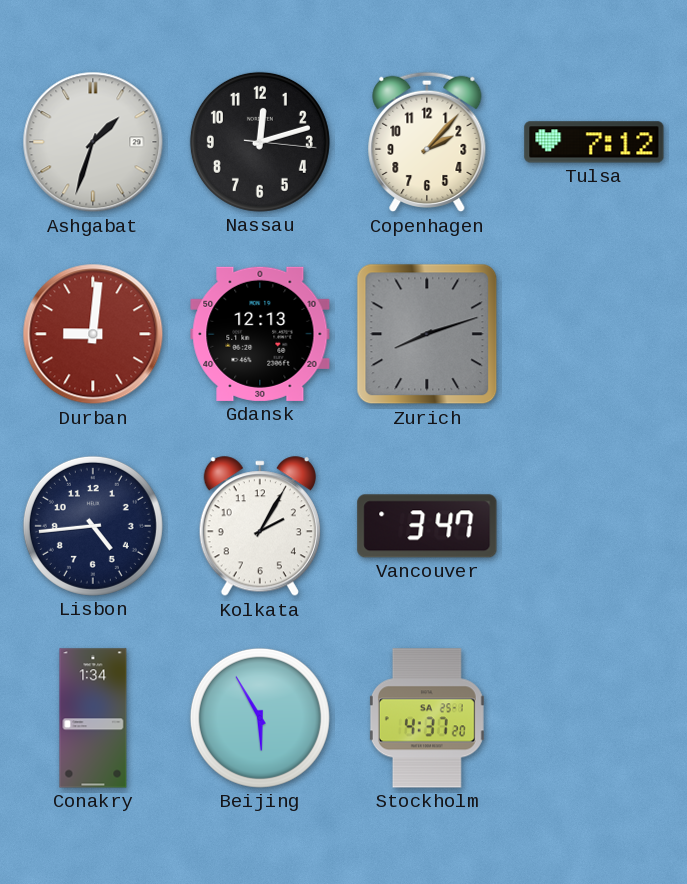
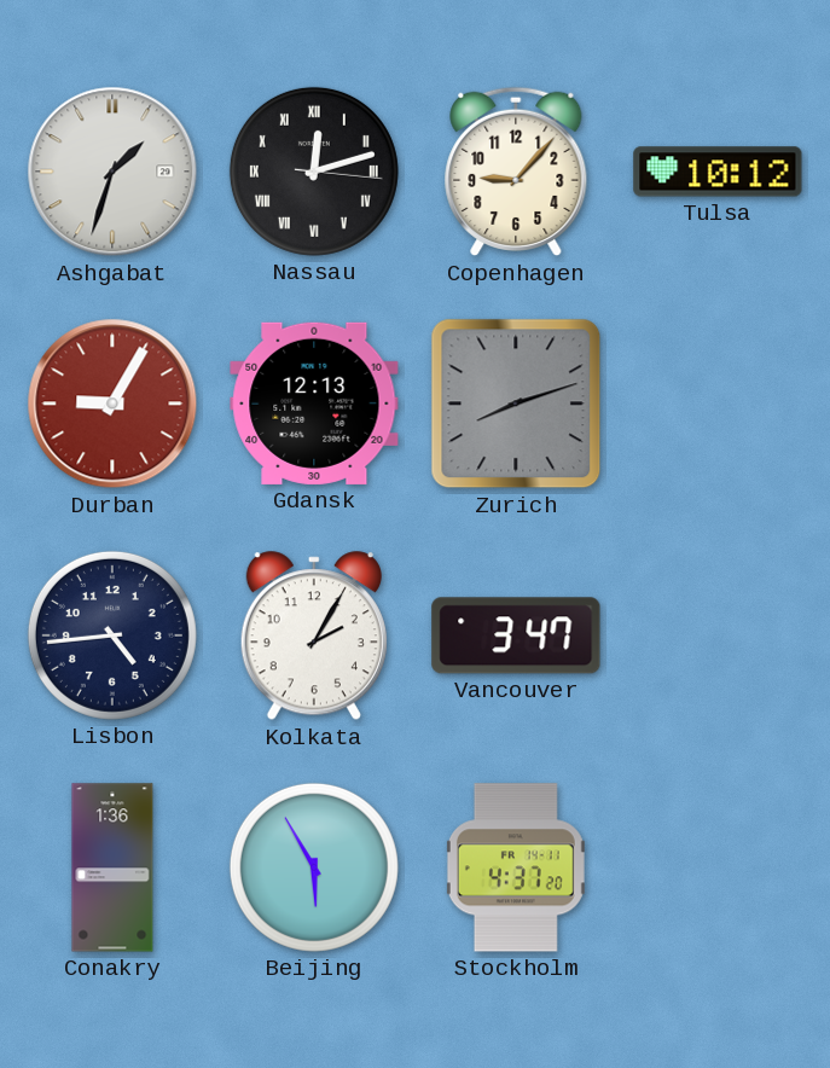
Nassau numerals: Arabic -> Roman (314, 172)
Copenhagen: 2:07 -> 9:07 (516, 172)
Tulsa: 7:12 -> 10:12 (718, 172)
Durban: 9:01 -> 9:05 (112, 404)
Conakry: 1:34 -> 1:36 (112, 867)
Stockholm date: SA 25-1 -> FR 14-11 (516, 867)
